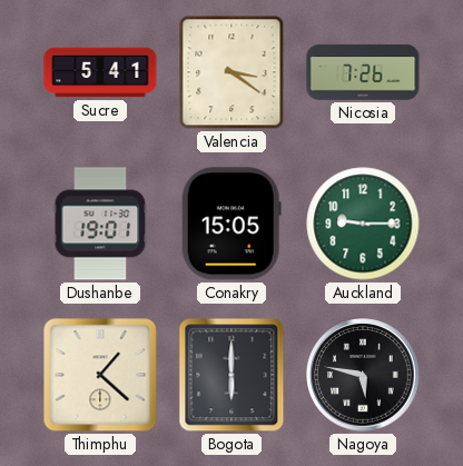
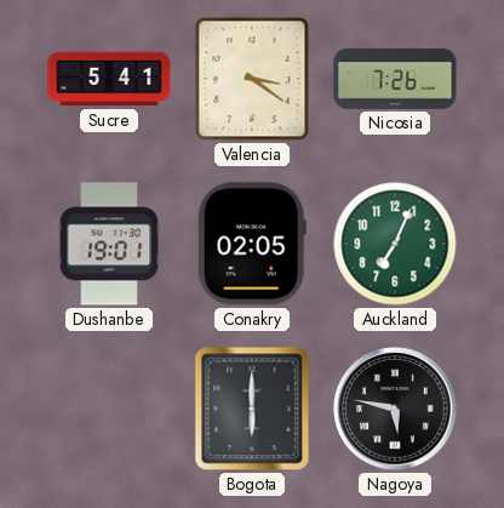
Conakry: 15:05 -> 02:05 (252, 244)
Auckland: 9:15 -> 7:04 (395, 244)
Thimphu: 1:22 -> none (100, 375)
